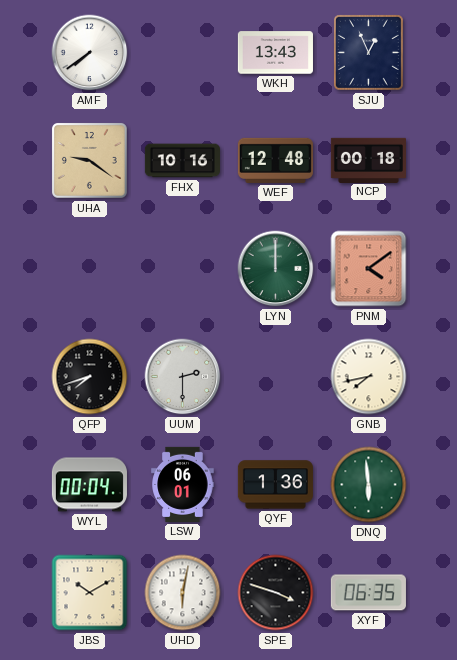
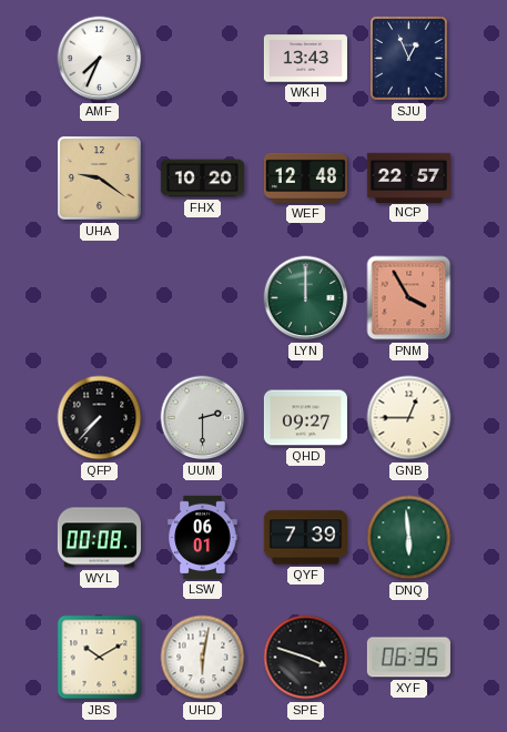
AMF: 7:39 -> 7:34 (100, 59)
FHX: 10:16 -> 10:20 (202, 179)
NCP: 00:18 -> 22:57 (408, 177)
PNM: 4:09 -> 3:55 (409, 298)
QFP: 7:42 -> 7:37 (100, 418)
QHD: none -> 09:27 (305, 418)
GNB: 7:43 -> 12:45 (409, 418)
WYL: 00:04 -> 00:08 (99, 538)
QYF: 1:36 -> 7:39 (305, 538)
